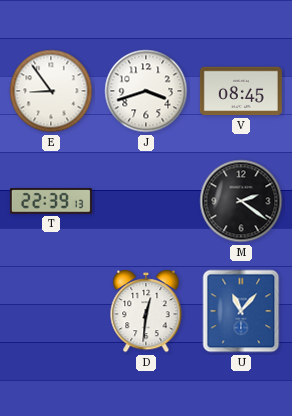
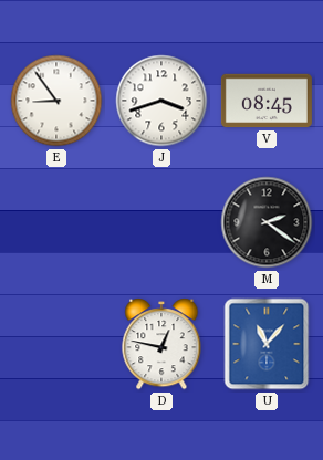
T: 22:39 -> none (51, 201)
D: 12:31 -> 12:47 (161, 344)
